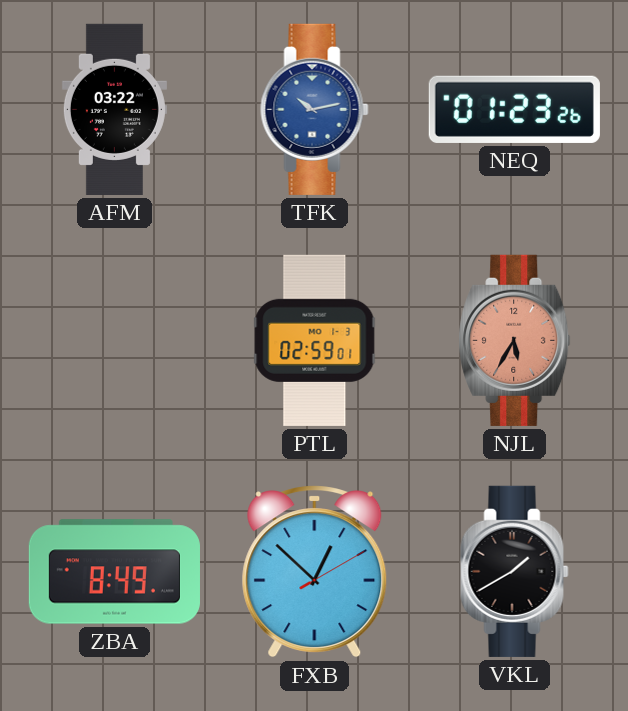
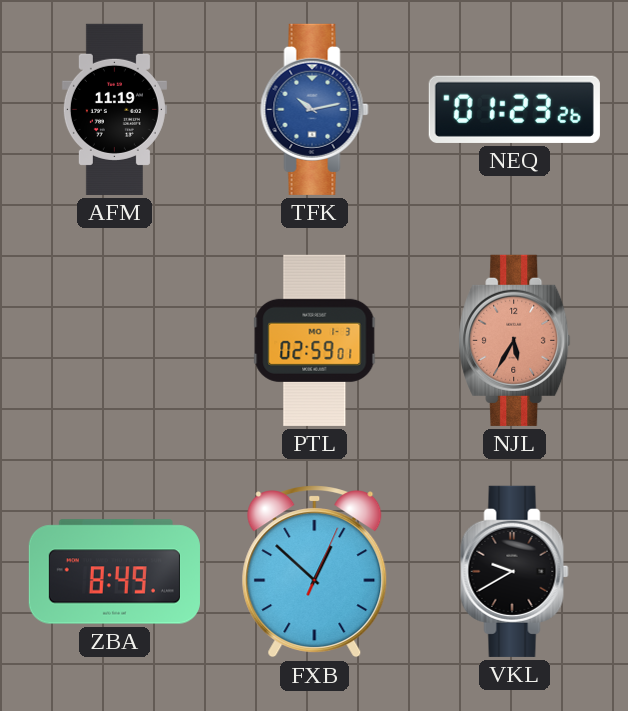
AFM: 03:22 -> 11:19 (114, 109)
FXB: 12:52:10 -> 12:52:04 (315, 572)
VKL: 1:40 -> 9:40 (515, 571)
